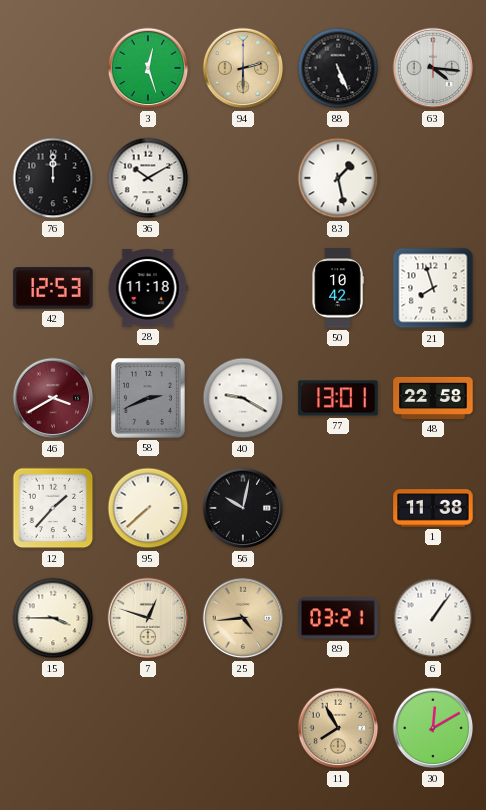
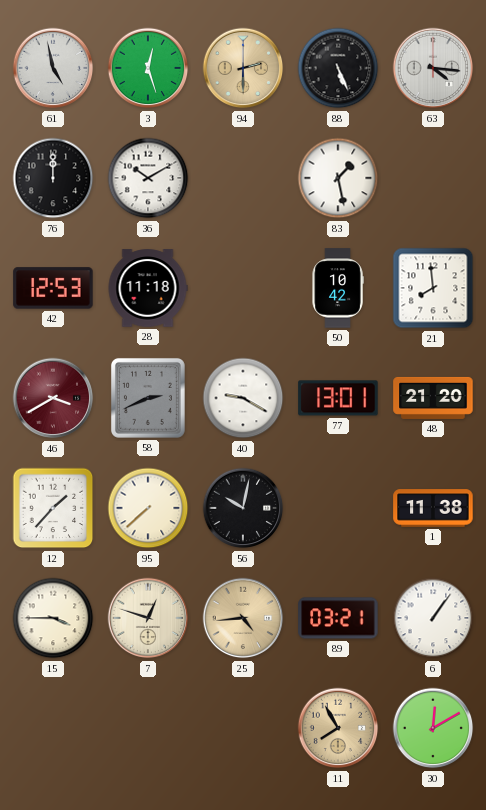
61: none -> 4:58 (53, 68)
21: 7:57 -> 7:59 (433, 288)
48: 22:58 -> 21:20 (433, 398)
